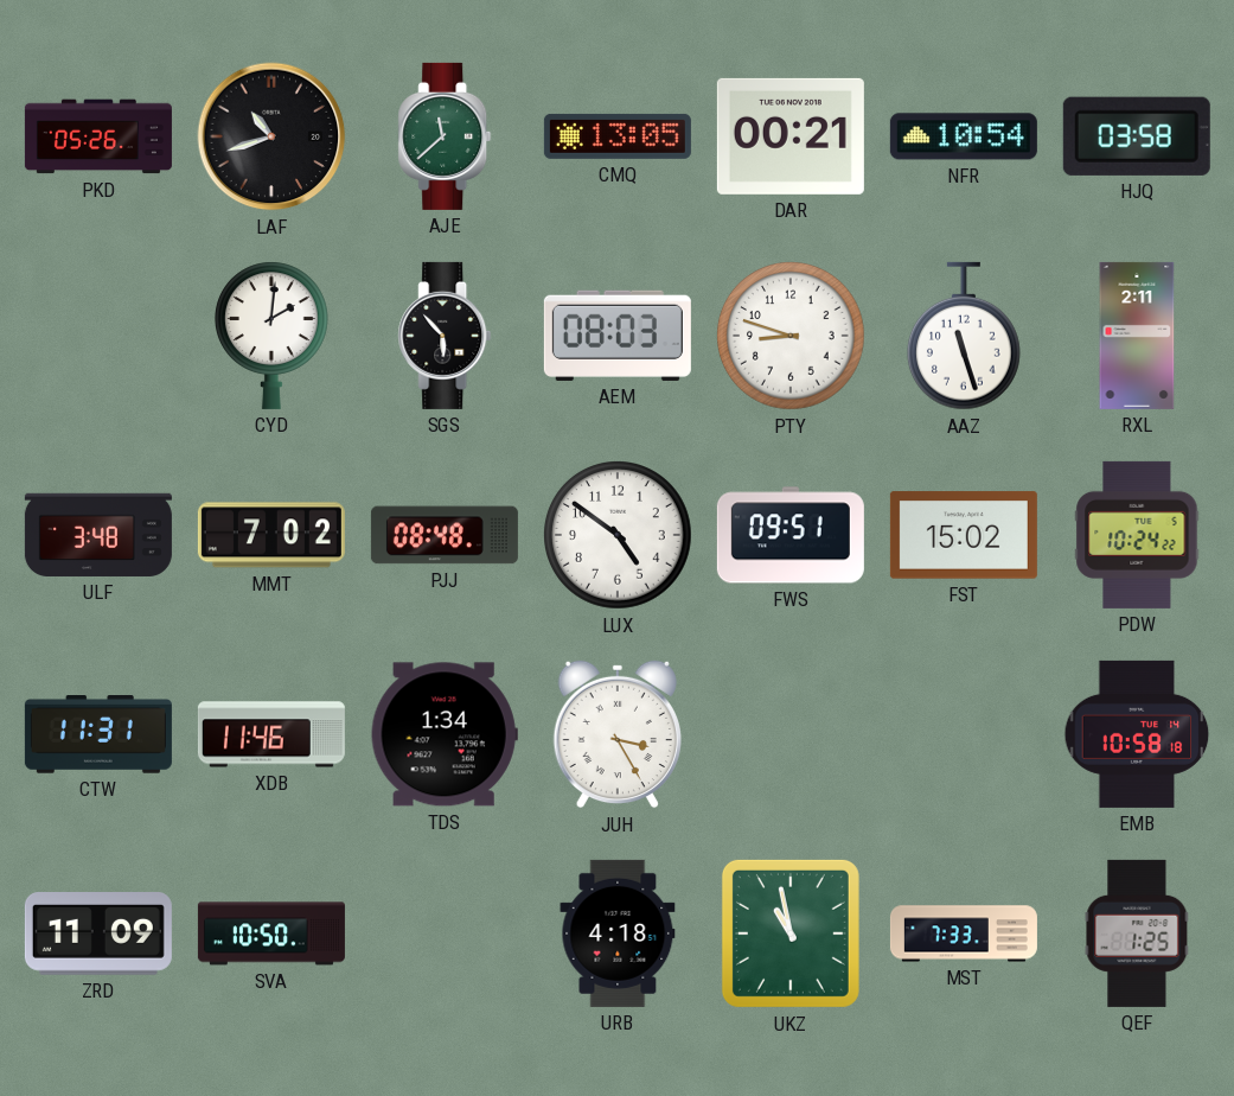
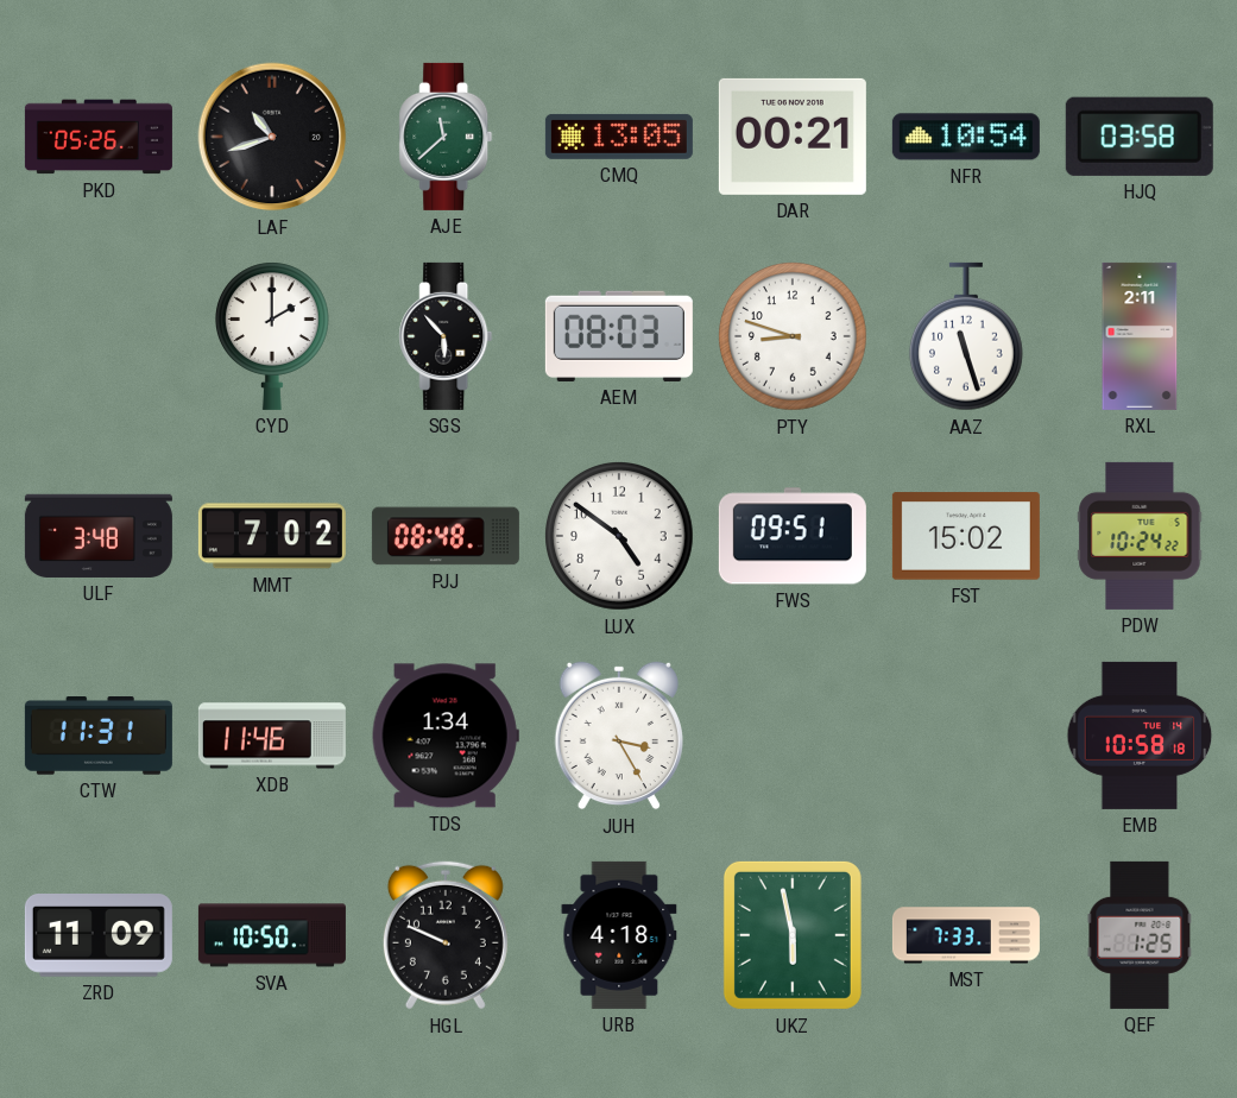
CYD: 2:01 -> 2:00 (272, 336)
HGL: none -> 9:49 (446, 935)
UKZ: 10:58 -> 5:58 (793, 935)
